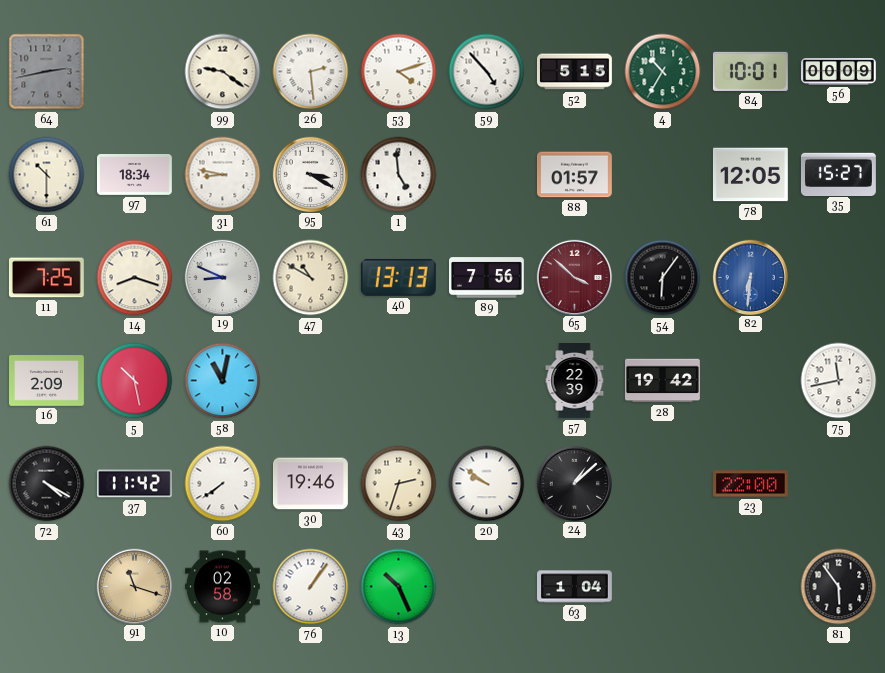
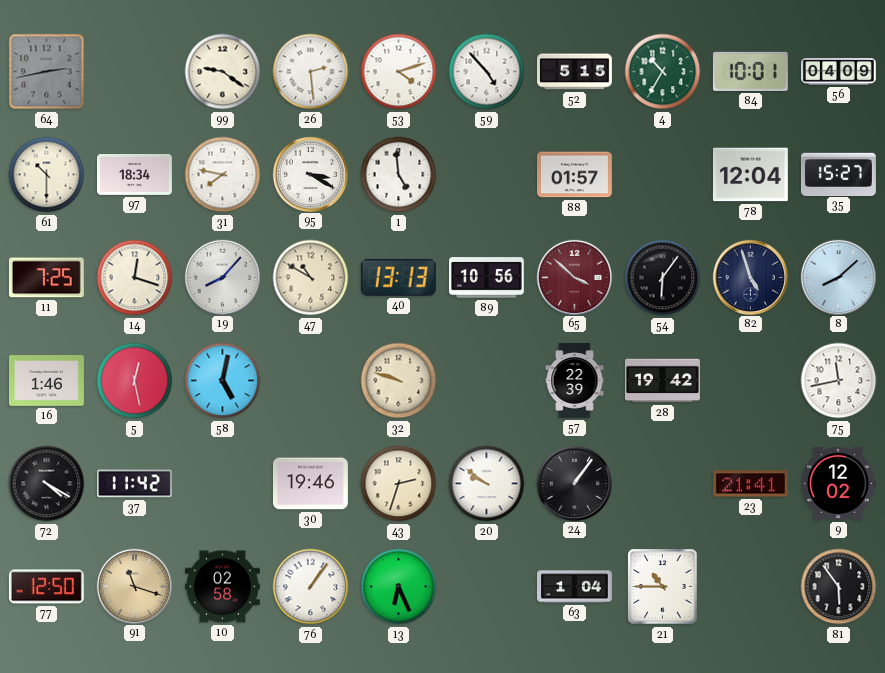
56: 00:09 -> 04:09 (839, 72)
31: 8:47 -> 7:47 (223, 175)
78: 12:05 -> 12:04 (750, 175)
14: 8:18 -> 12:18 (135, 278)
19: 8:49 -> 8:07 (222, 277)
89: 7:56 -> 10:56 (487, 278)
82: 6:31 -> 4:57 (750, 277)
82 dial: blue -> navy (750, 277)
8: none -> 8:08 (838, 277)
16: 2:09 -> 1:46 (47, 381)
5: 10:28 -> 12:28 (135, 381)
58: 11:02 -> 5:02 (223, 381)
32: none -> 9:48 (399, 381)
60: 7:39 -> none (223, 484)
24: 1:08 -> 1:06 (574, 483)
23: 22:00 -> 21:41 (751, 484)
9: none -> 12:02 (838, 483)
77: none -> 12:50 (46, 587)
13: 10:26 -> 6:26 (399, 587)
21: none -> 10:45 (663, 587)
